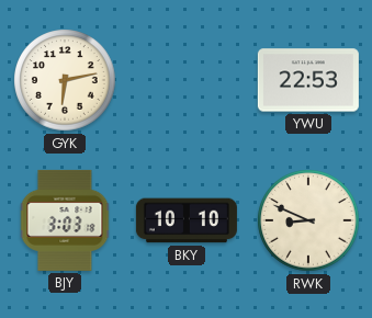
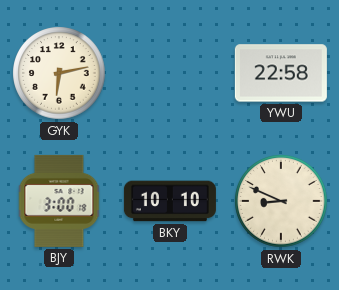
YWU: 22:53 -> 22:58 (281, 73)
BJY: 3:03 -> 3:00 (59, 201)
